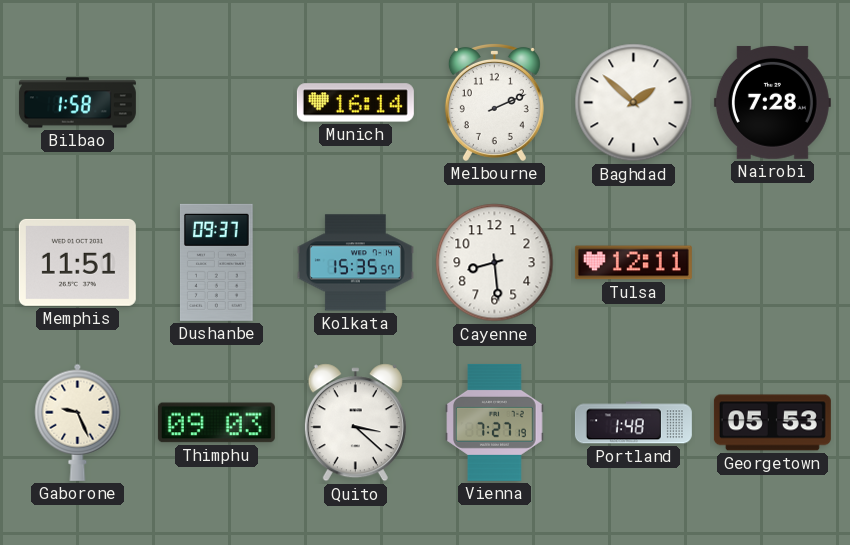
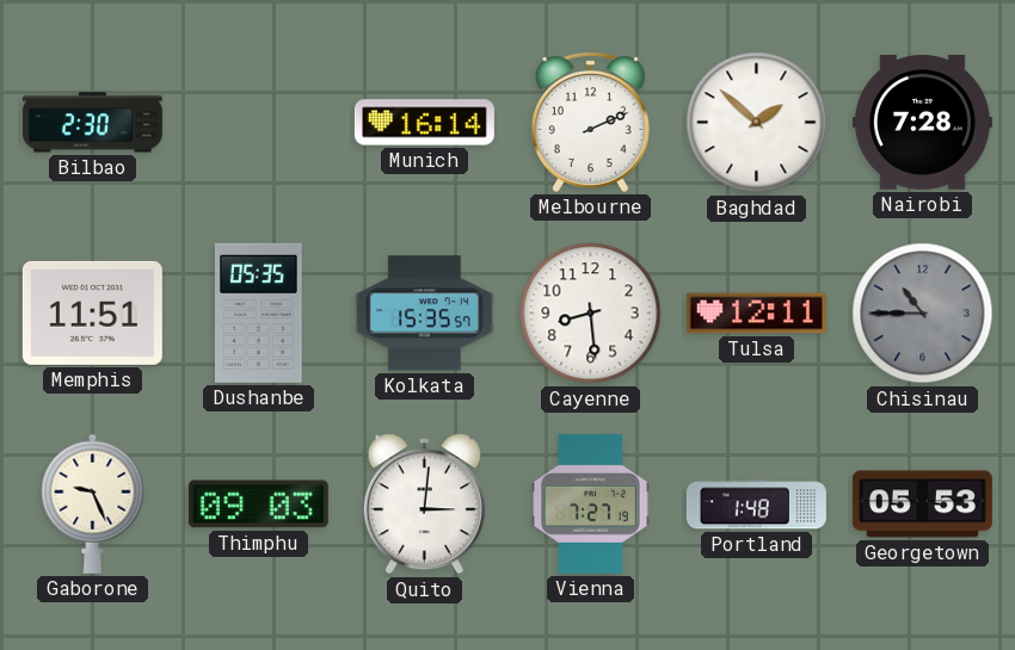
Bilbao: 1:58 -> 2:30 (92, 123)
Dushanbe: 09:37 -> 05:35 (258, 312)
Chisinau: none -> 10:45 (923, 314)
Quito: 3:22 -> 3:01 (424, 504)
